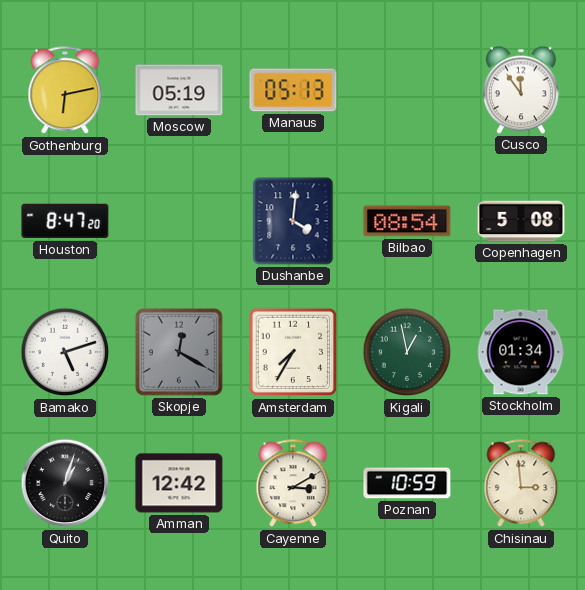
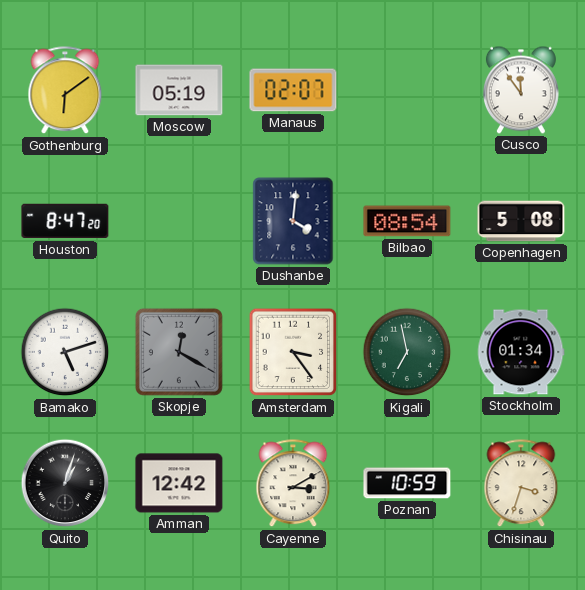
Gothenburg: 6:13 -> 6:09 (65, 91)
Manaus: 05:13 -> 02:07 (293, 90)
Amsterdam: 7:35 -> 3:24 (293, 352)
Kigali: 12:58 -> 6:58 (407, 352)
Chisinau: 2:59 -> 3:33 (521, 484)
